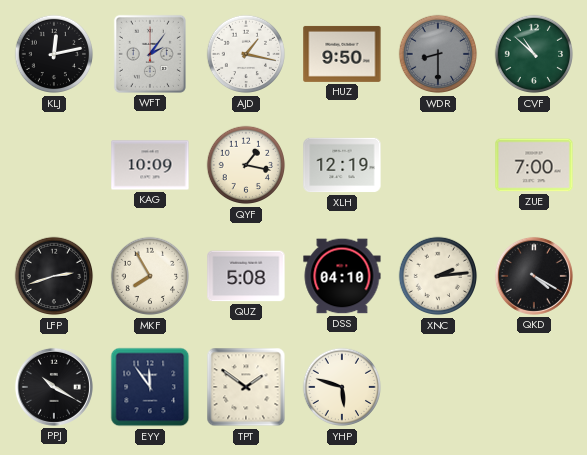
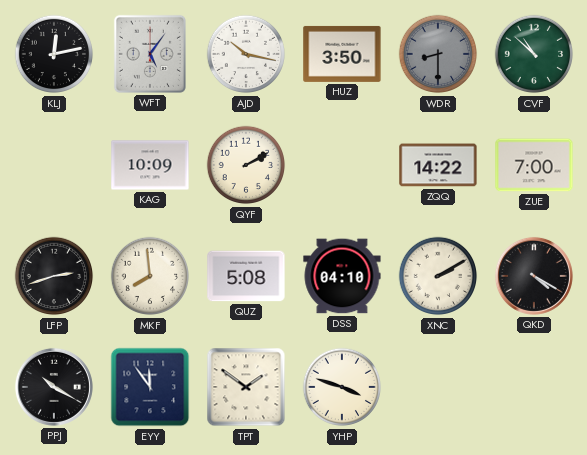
WFT: 2:06 -> 5:06 (150, 54)
AJD: 1:17 -> 10:17 (246, 54)
HUZ: 9:50 -> 3:50 (342, 54)
QYF: 1:17 -> 2:10 (246, 165)
XLH: 12:19 -> none (342, 165)
ZQQ: none -> 14:22 (438, 165)
MKF: 7:55 -> 7:59 (150, 276)
XNC: 2:14 -> 2:10 (438, 276)
YHP: 5:48 -> 3:48 (342, 387)
